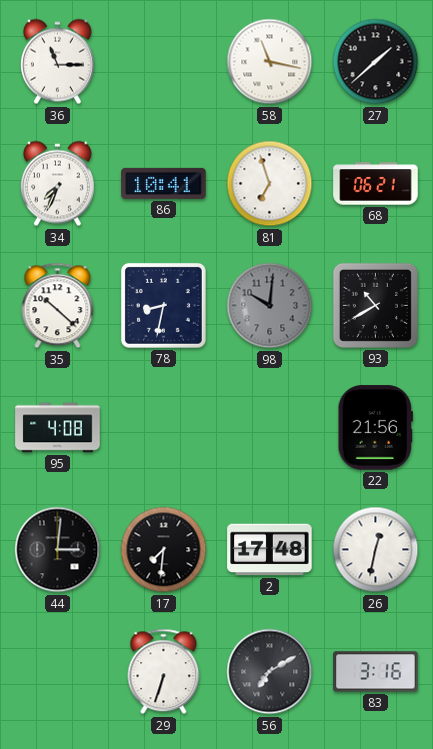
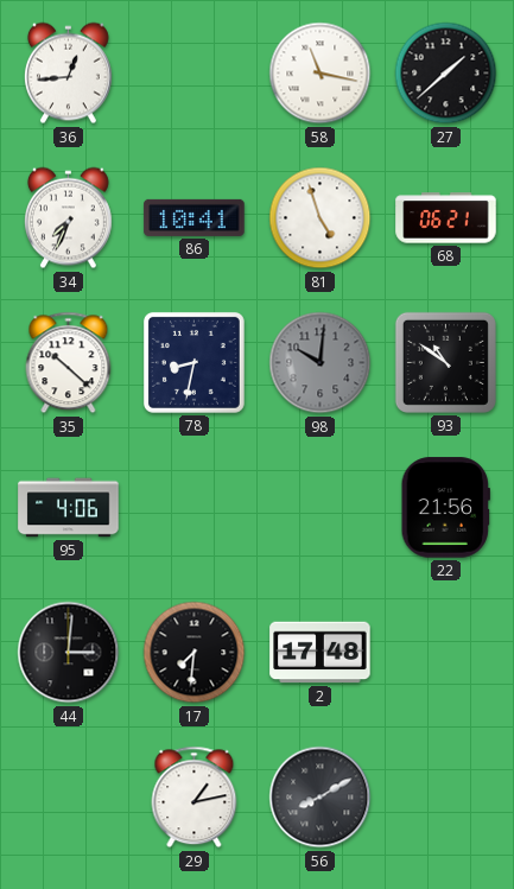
36: 11:15 -> 12:44 (68, 74)
81: 6:57 -> 4:57 (321, 218)
93: 10:40 -> 10:51 (445, 362)
95: 4:08 -> 4:06 (69, 508)
26: 12:32 -> none (376, 550)
29: 6:33 -> 1:13 (195, 798)
56: 7:10 -> 8:10 (321, 798)
83: 3:16 -> none (376, 672)
